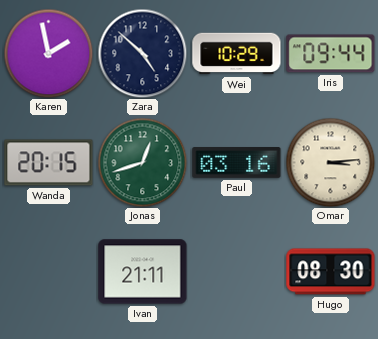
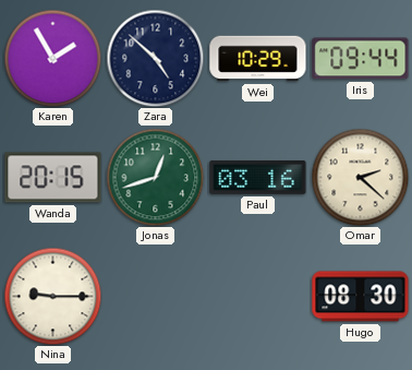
Karen: 1:58 -> 1:55 (52, 58)
Omar: 3:14 -> 2:22 (360, 177)
Nina: none -> 9:15 (52, 296)
Ivan: 21:11 -> none (143, 272)
